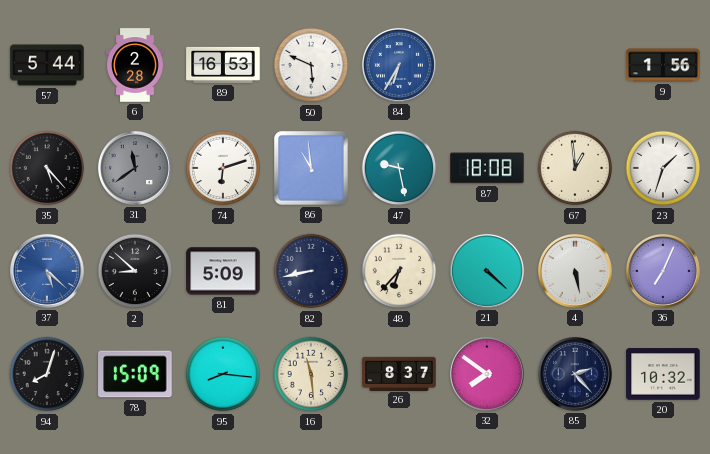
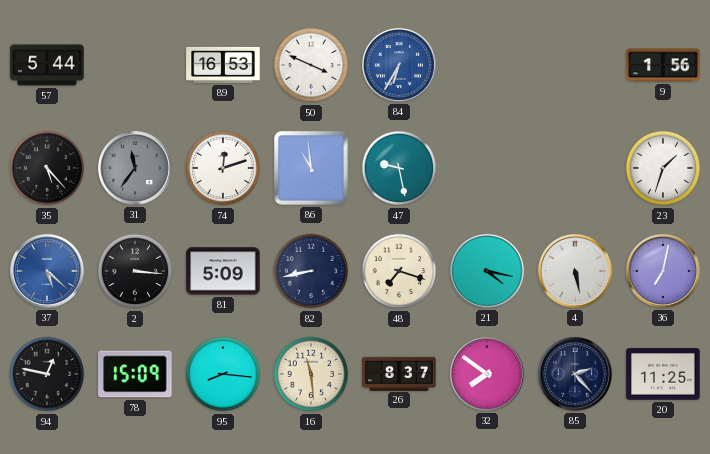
6: 2:28 -> none (135, 65)
50: 5:49 -> 3:49 (311, 65)
31: 11:39 -> 11:36 (135, 168)
74: 6:12 -> 12:12 (223, 168)
87: 18:08 -> none (487, 168)
67: 12:59 -> none (575, 168)
2: 8:52 -> 3:16 (135, 271)
48: 6:37 -> 7:18 (399, 271)
21: 4:22 -> 4:17 (487, 271)
36: 7:04 -> 7:02 (663, 271)
94: 8:03 -> 12:47 (47, 374)
20: 10:32 -> 11:25 (663, 374)
